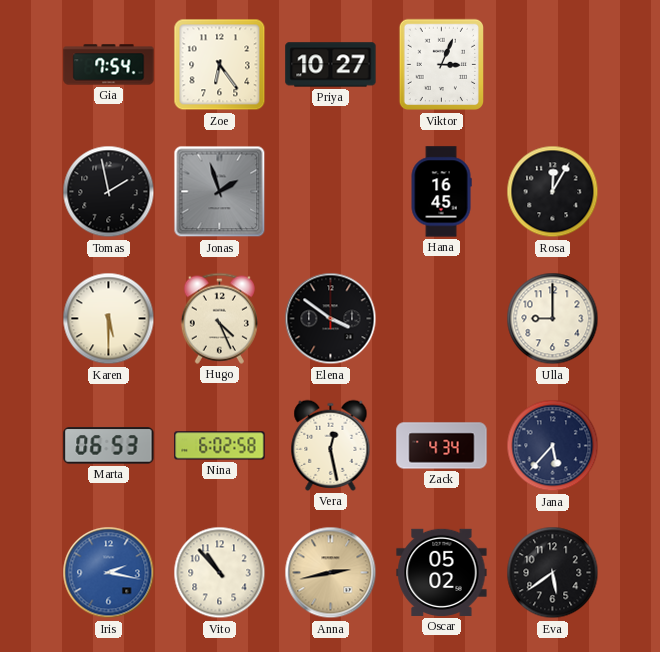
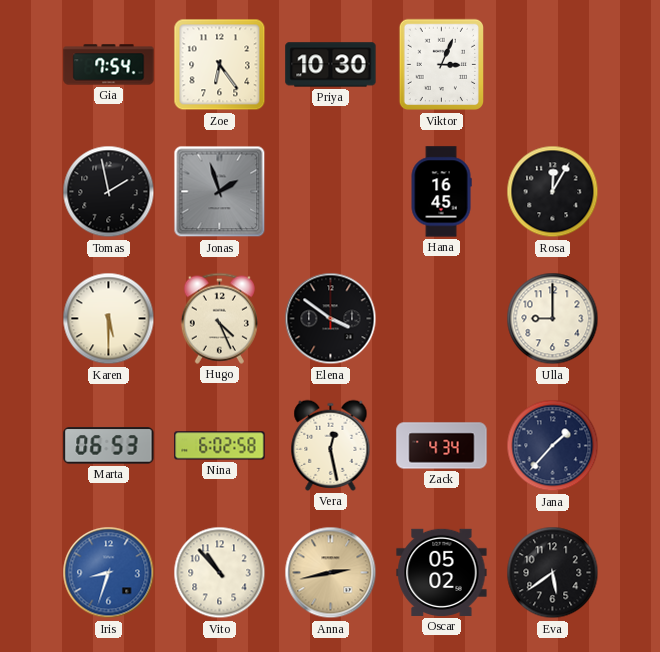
Priya: 10:27 -> 10:30 (331, 65)
Jana: 5:37 -> 1:37 (553, 446)
Iris: 2:17 -> 8:33 (109, 573)
